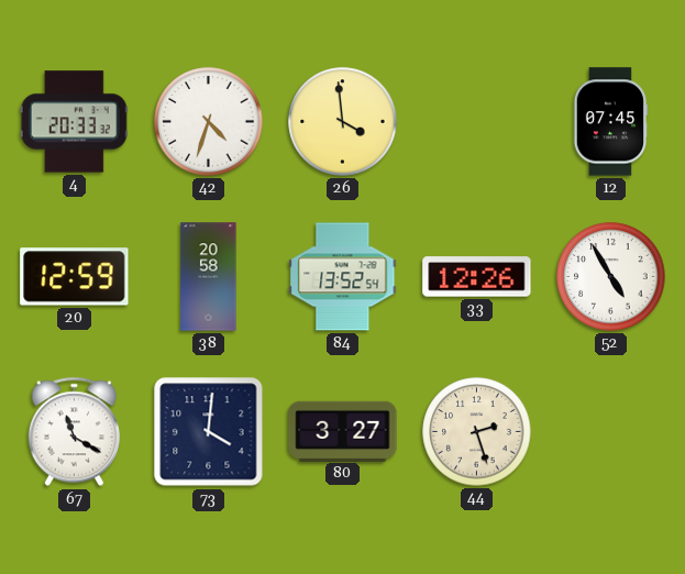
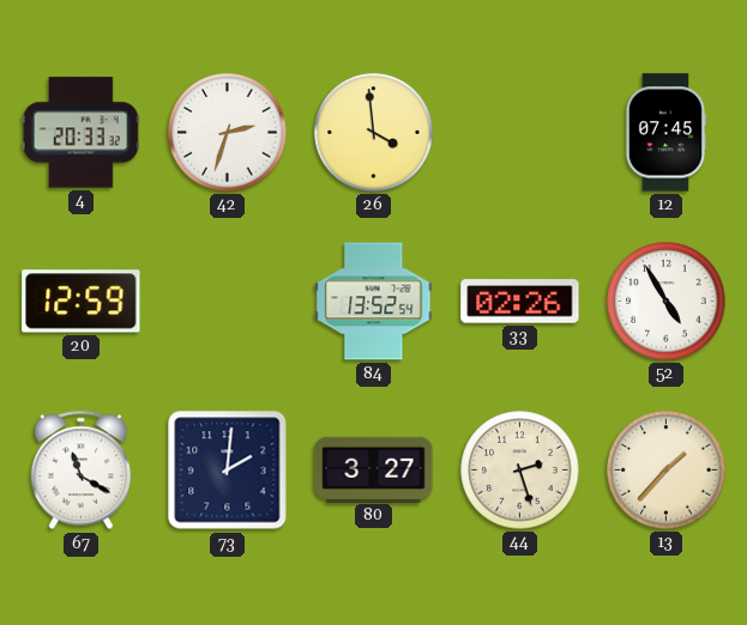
42: 4:33 -> 2:33 (228, 133)
38: 20:58 -> none (209, 277)
33: 12:26 -> 02:26 (520, 302)
73: 4:01 -> 2:01 (228, 471)
13: none -> 1:37 (667, 471)
